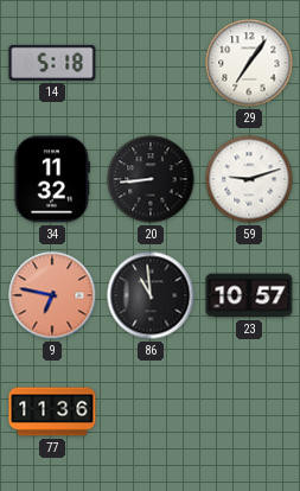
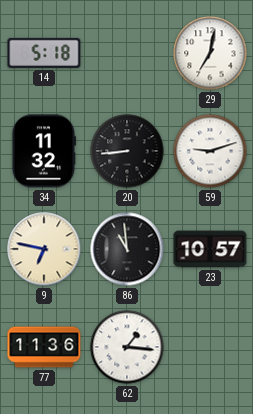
29: 7:06 -> 7:02 (210, 53)
9 dial: salmon -> cream (44, 249)
62: none -> 1:16 (127, 347)
